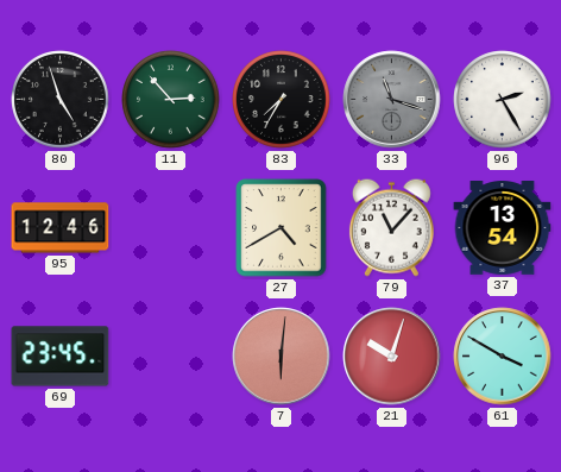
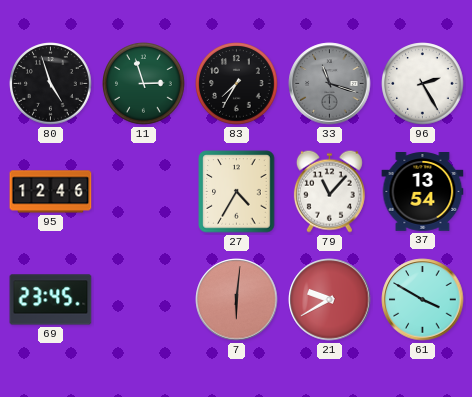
11: 2:53 -> 2:57 (144, 84)
27: 4:40 -> 4:35 (237, 192)
21: 10:03 -> 9:40 (330, 300)
